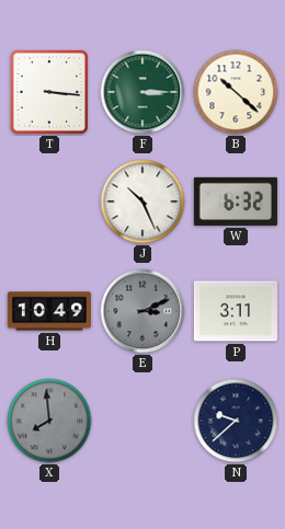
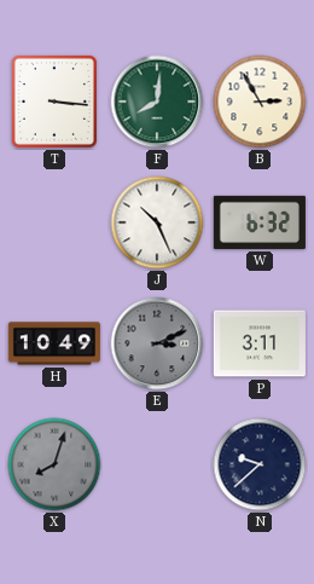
F: 3:15 -> 8:01 (157, 102)
B: 10:22 -> 2:55 (260, 102)
X: 7:59 -> 8:03 (54, 464)
